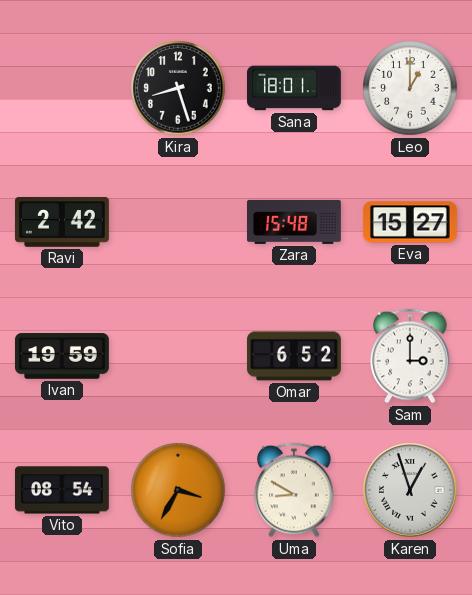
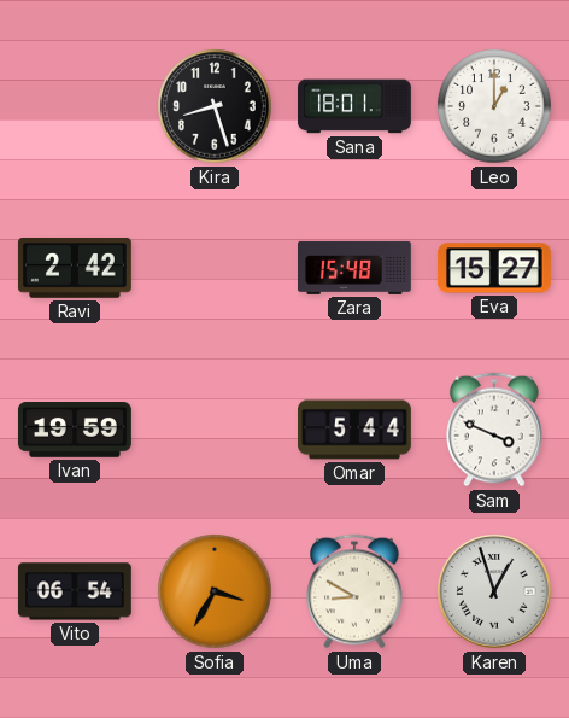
Omar: 6:52 -> 5:44 (356, 430)
Sam: 3:00 -> 3:49 (494, 430)
Vito: 08:54 -> 06:54 (75, 591)
